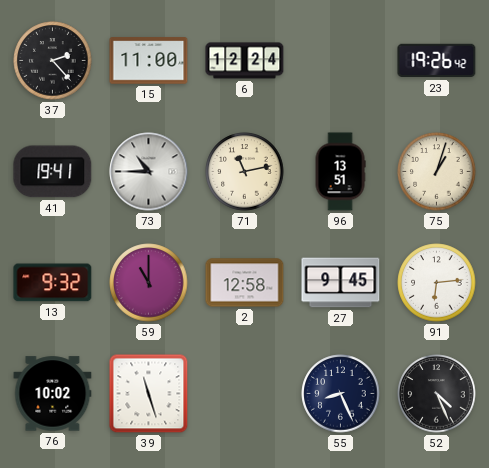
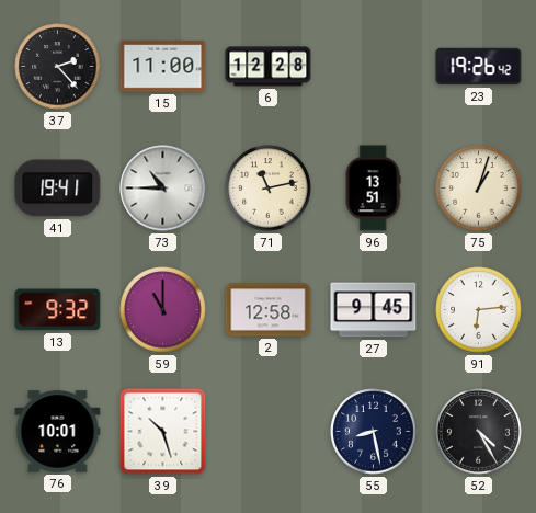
6: 12:24 -> 12:28 (269, 67)
76: 10:02 -> 10:01 (58, 432)
39: 11:27 -> 10:27 (163, 432)
55: 8:26 -> 8:28 (374, 432)
52: 4:26 -> 4:25 (479, 432)
